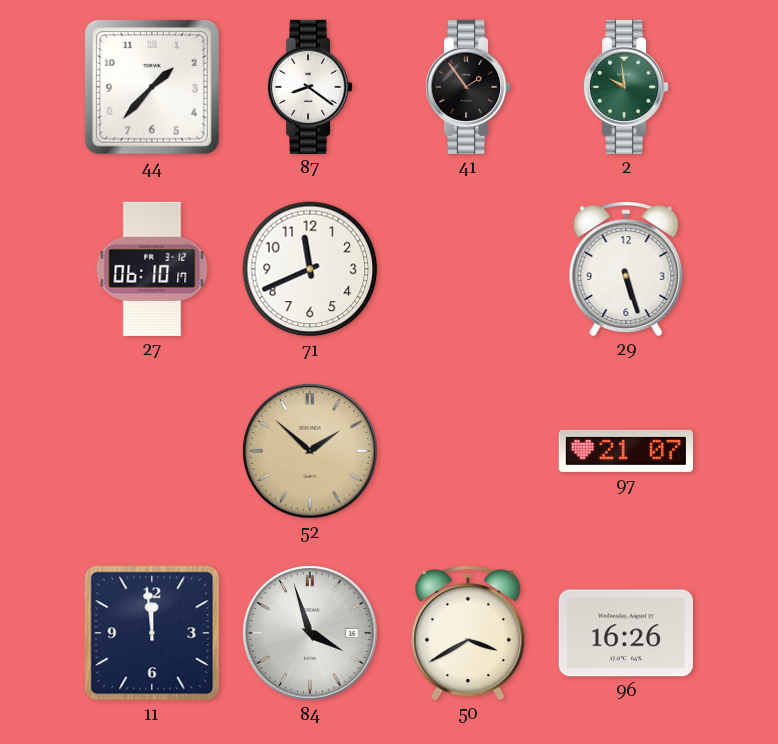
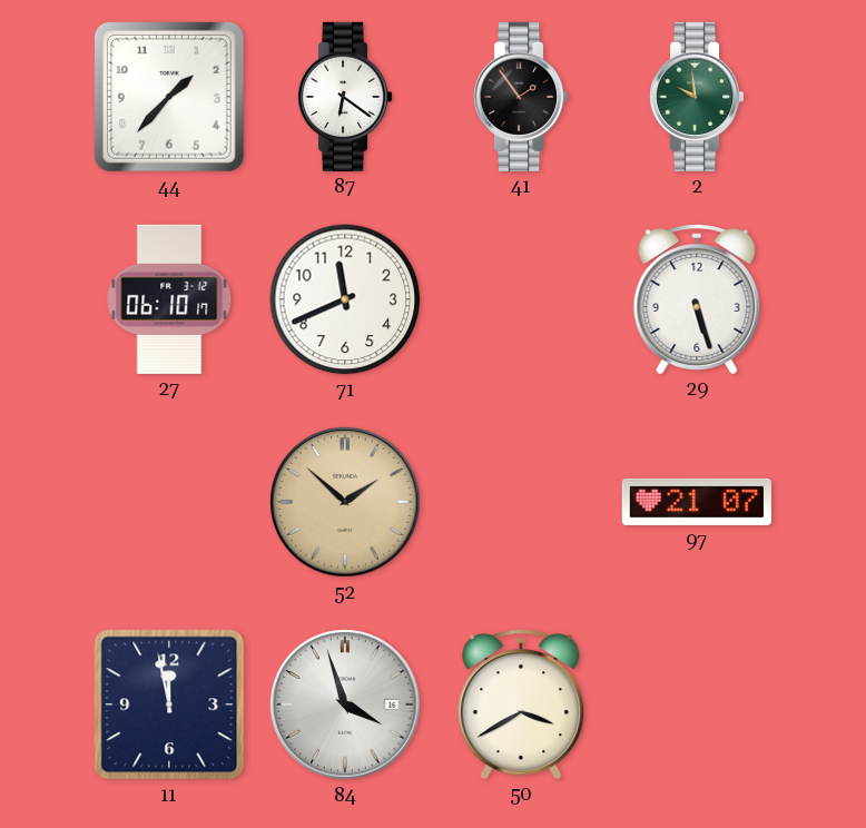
87: 8:21 -> 6:21 (345, 97)
11: 11:59 -> 11:58 (169, 704)
96: 16:26 -> none (626, 633)
